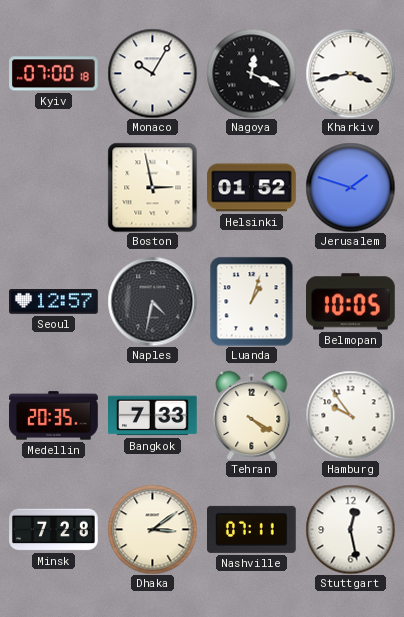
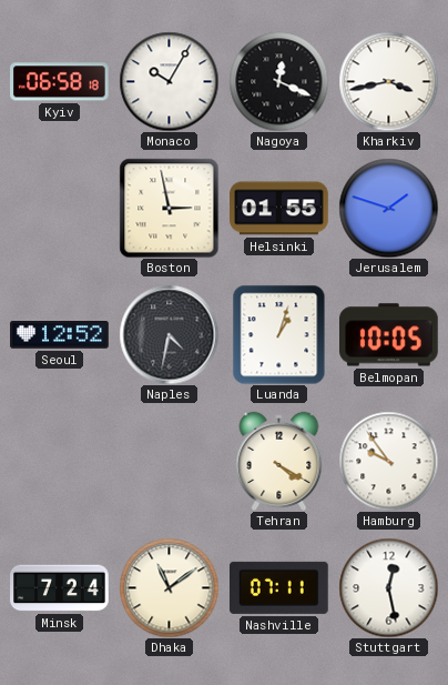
Kyiv: 07:00 -> 06:58 (60, 82)
Helsinki: 01:52 -> 01:55 (279, 209)
Seoul: 12:57 -> 12:52 (60, 335)
Medellin: 20:35 -> none (54, 416)
Bangkok: 7:33 -> none (153, 416)
Minsk: 7:28 -> 7:24 (60, 588)
Dhaka: 3:09 -> 11:09 (169, 587)
